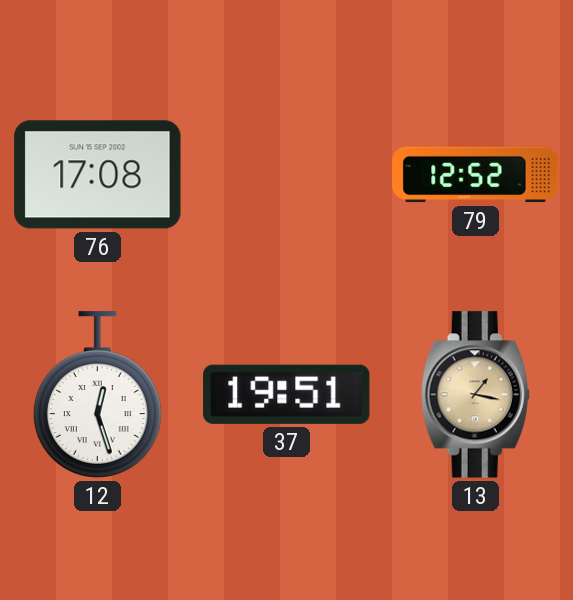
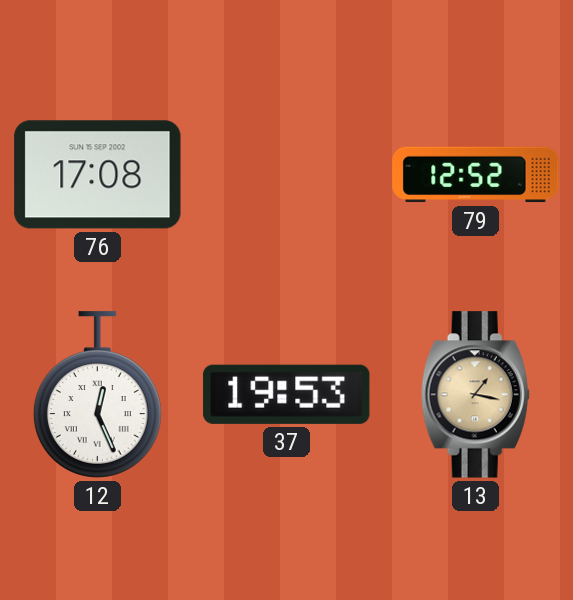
12: 12:27 -> 12:26 (97, 395)
37: 19:51 -> 19:53 (287, 394)
